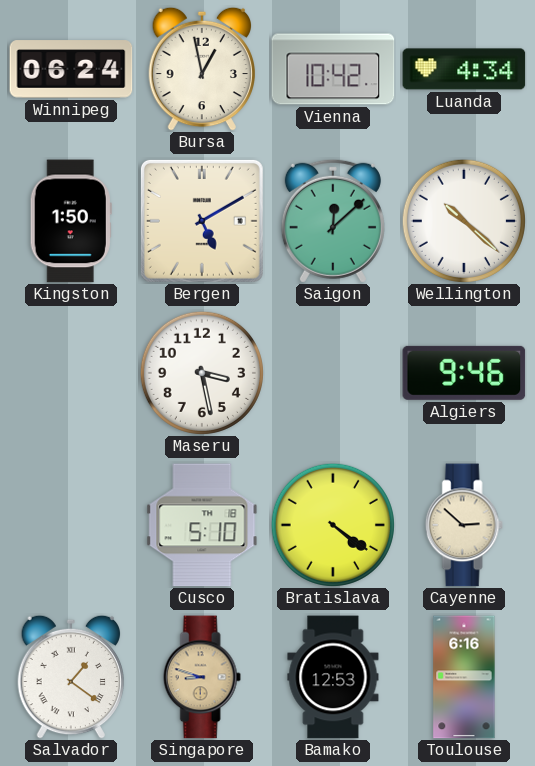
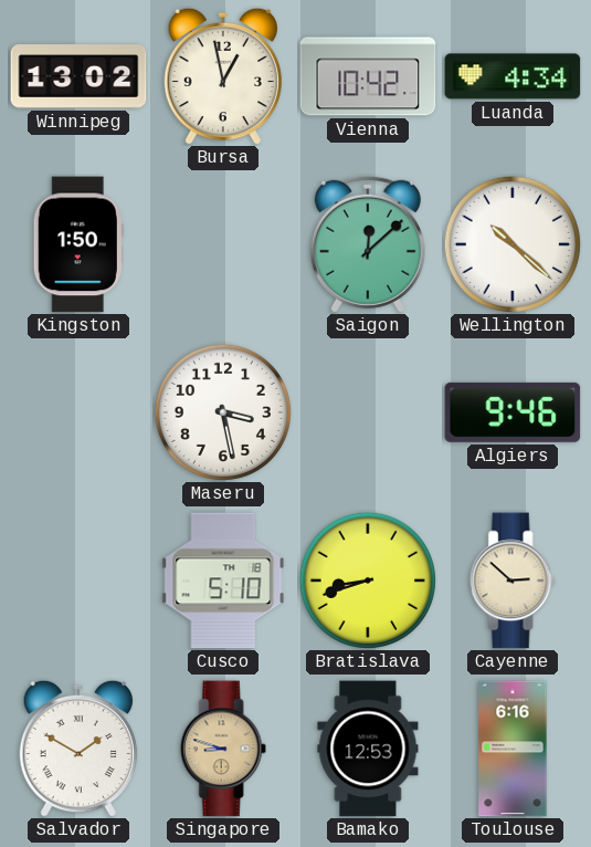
Winnipeg: 06:24 -> 13:02 (78, 76)
Bergen: 5:10 -> none (202, 221)
Bratislava: 4:21 -> 8:42 (368, 581)
Salvador: 1:21 -> 1:50 (77, 749)
